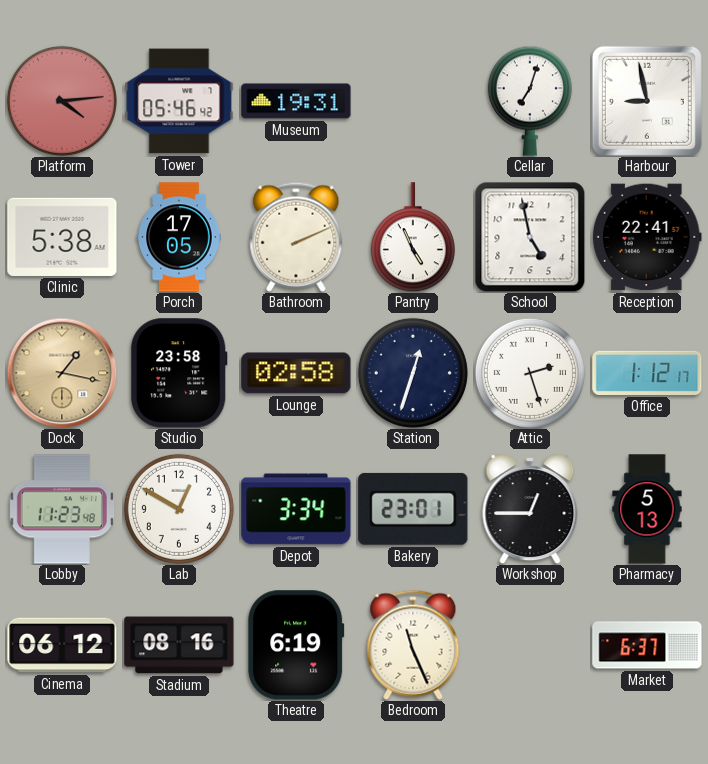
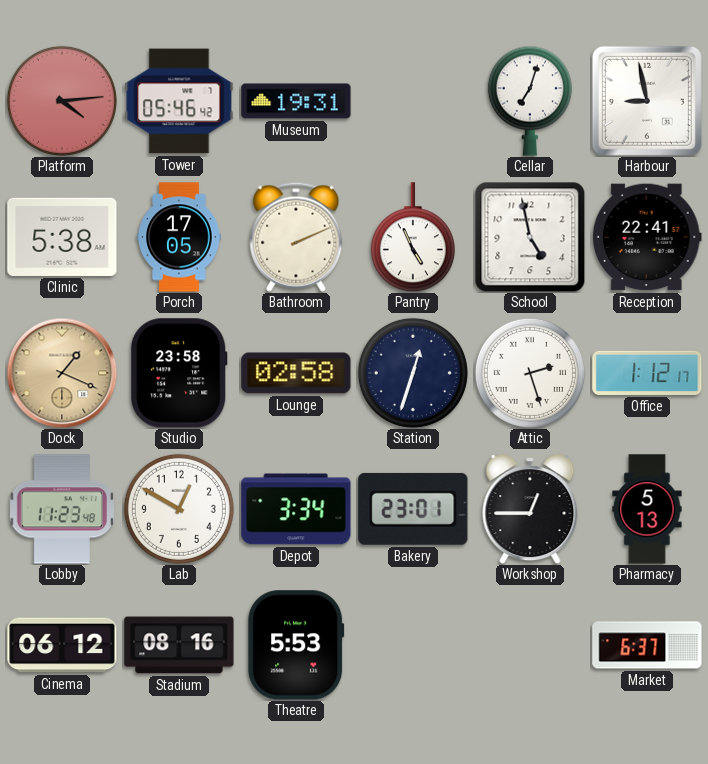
Dock: 1:17 -> 1:19 (62, 373)
Theatre: 6:19 -> 5:53 (296, 645)
Bedroom: 11:26 -> none (413, 645)
